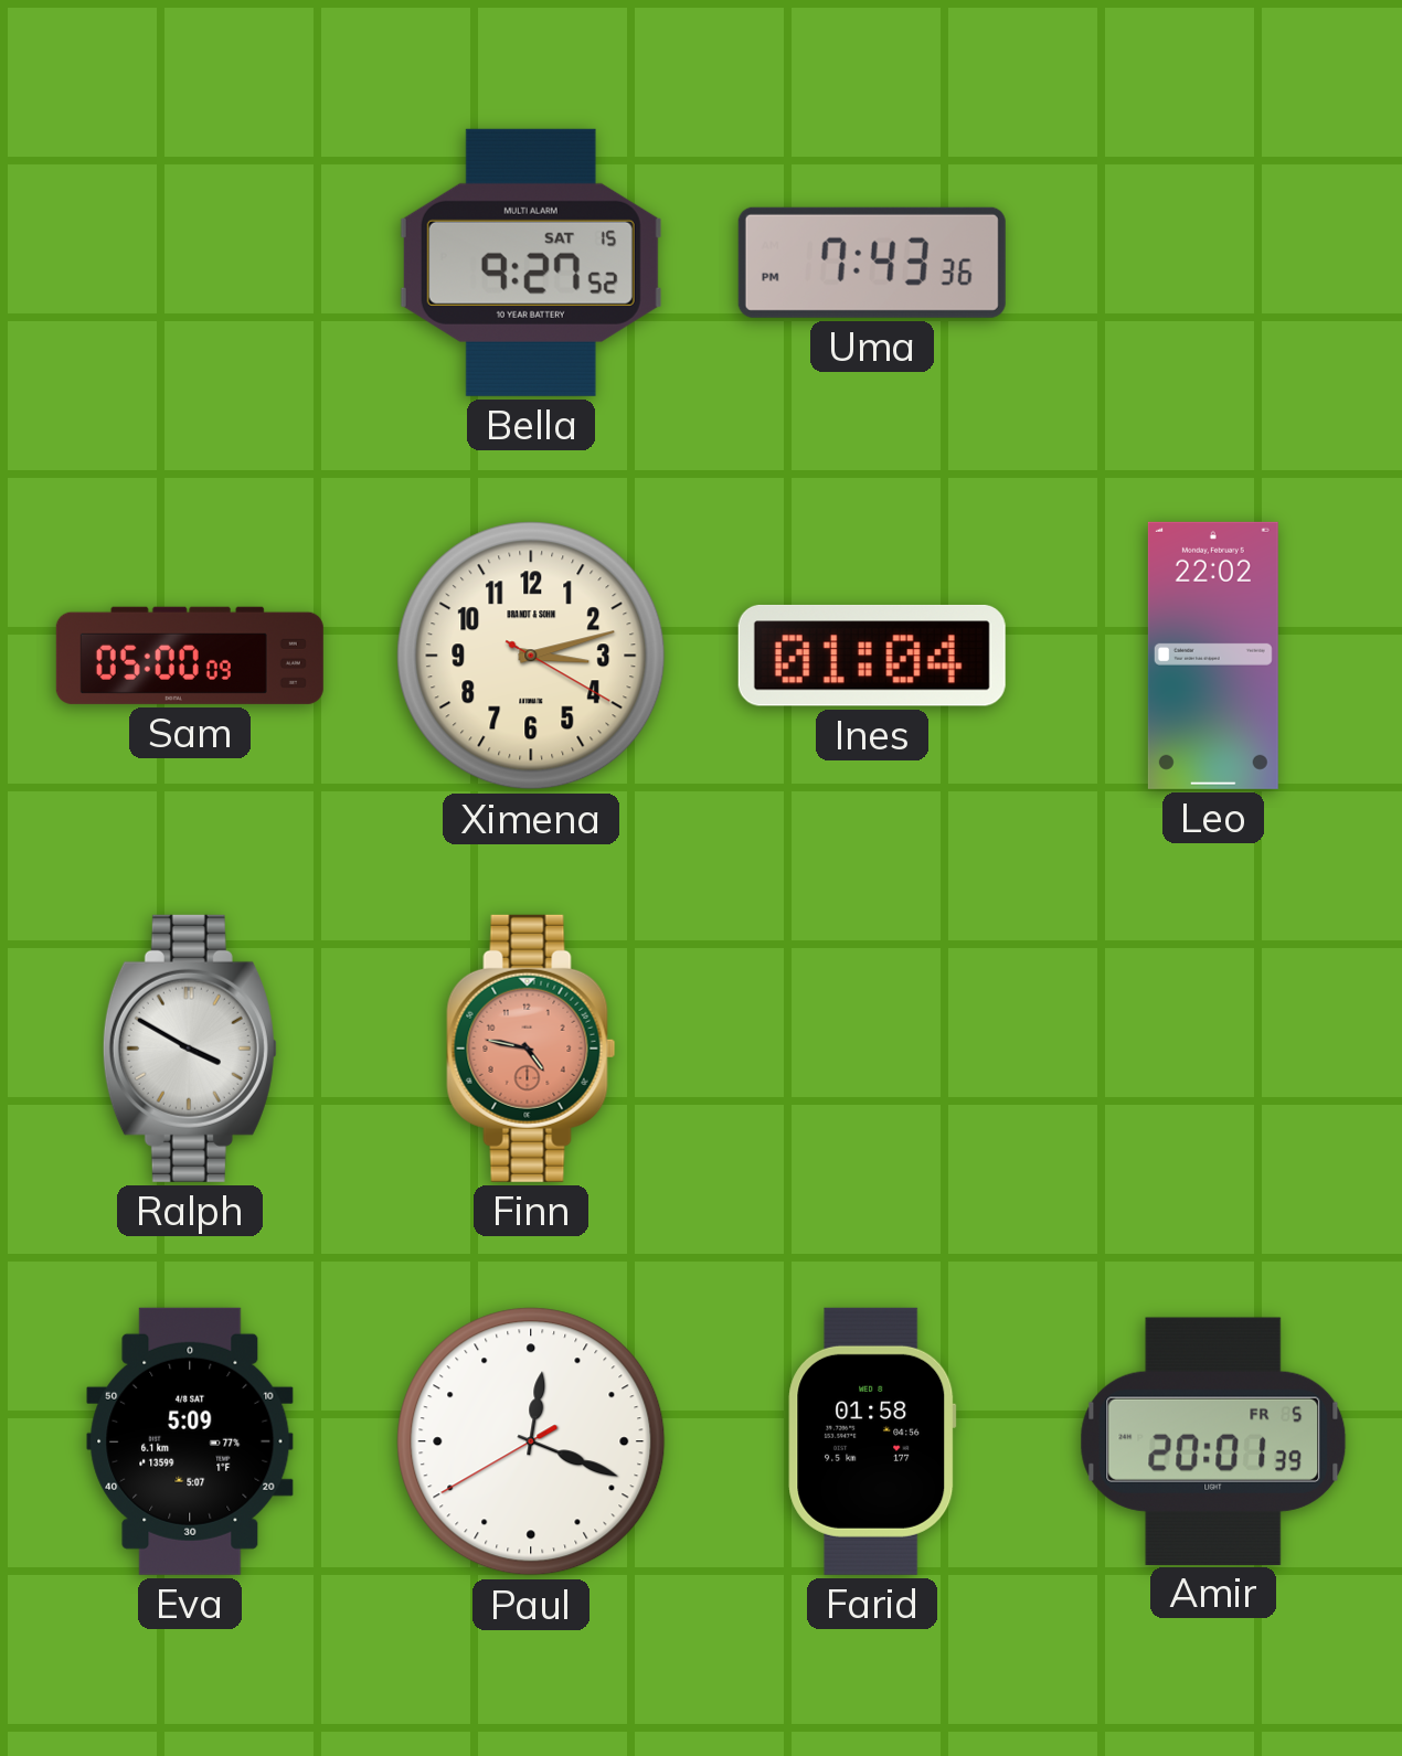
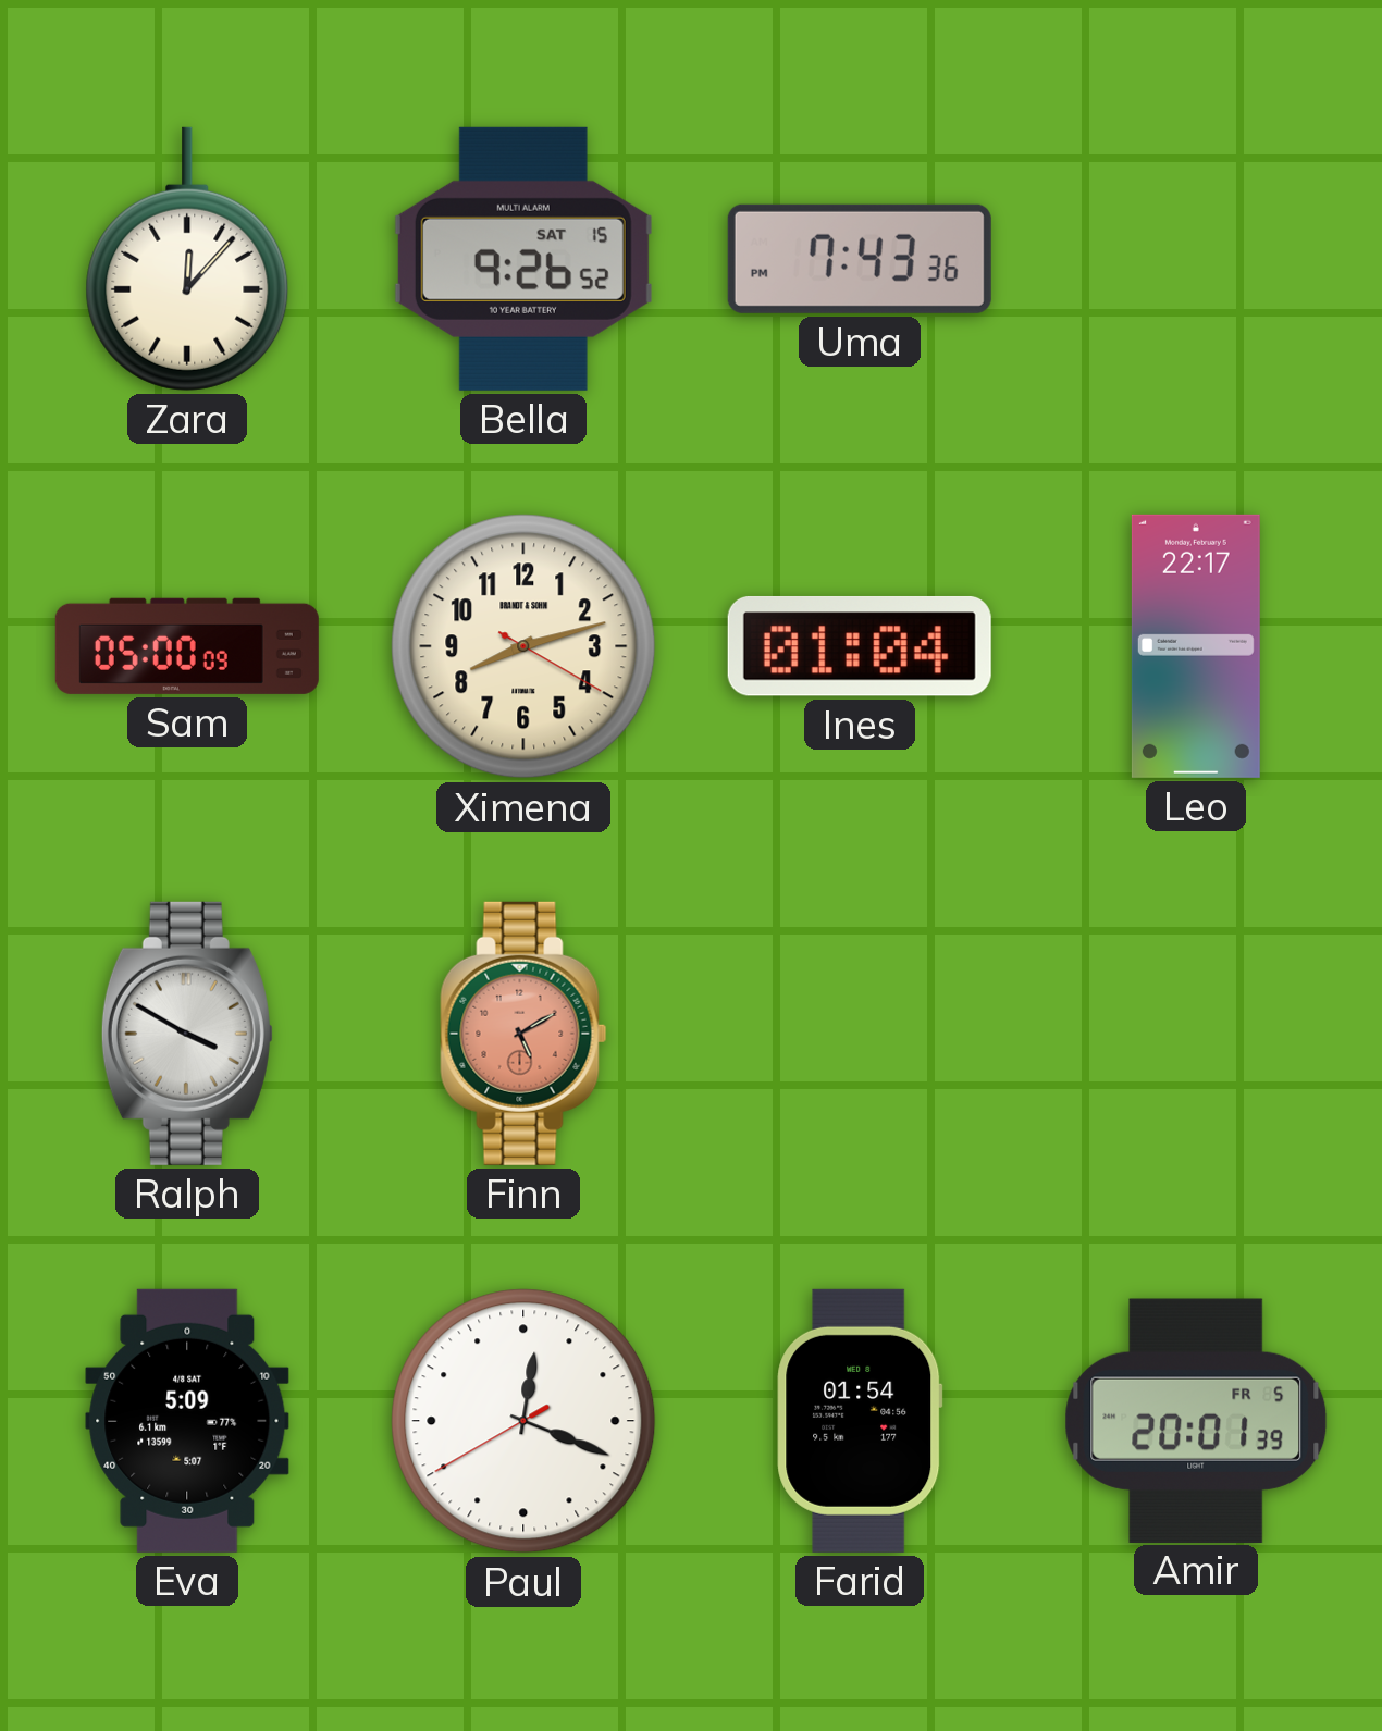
Zara: none -> 12:07 (187, 259)
Bella: 9:27 -> 9:26 (523, 259)
Ximena: 3:12 -> 8:12 (523, 646)
Leo: 22:02 -> 22:17 (1196, 646)
Finn: 4:47 -> 5:10 (523, 1034)
Farid: 01:58 -> 01:54 (860, 1421)
